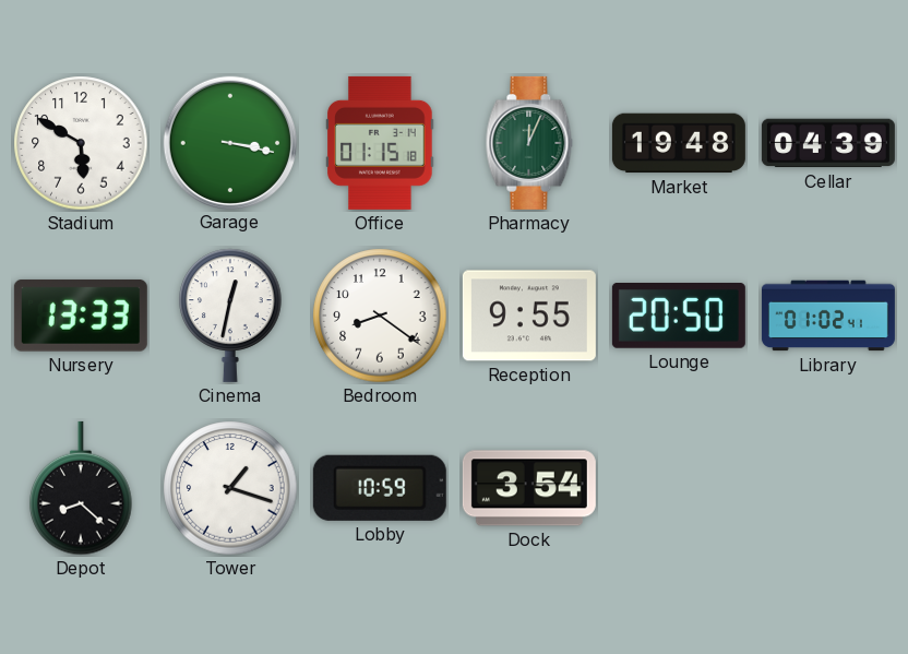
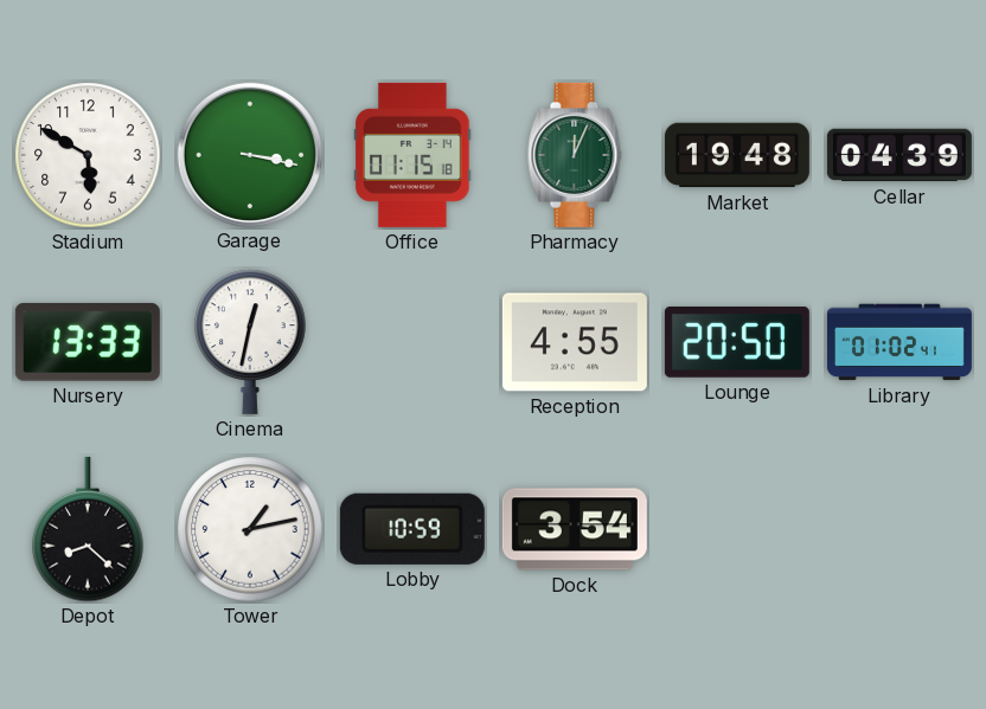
Bedroom: 8:21 -> none (380, 316)
Reception: 9:55 -> 4:55 (575, 342)
Tower: 1:18 -> 1:13 (250, 529)
